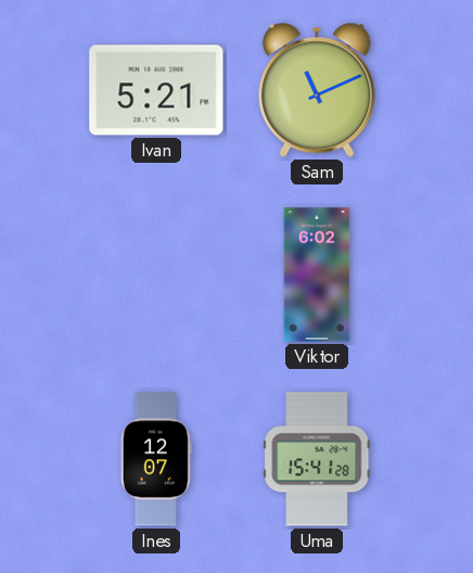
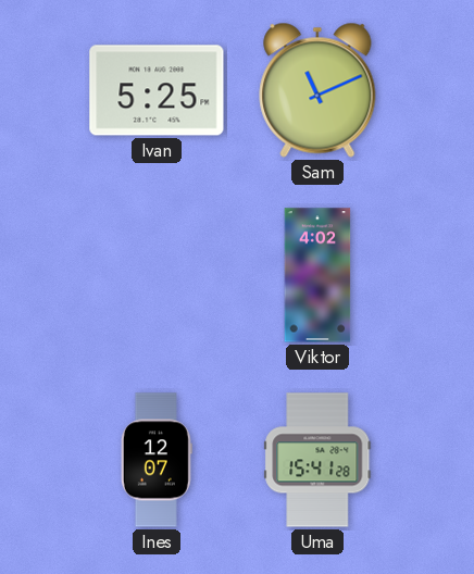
Ivan: 5:21 -> 5:25 (157, 90)
Viktor: 6:02 -> 4:02 (317, 275)
